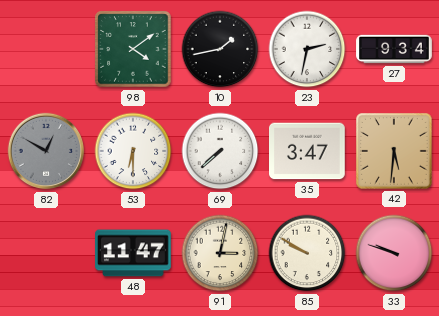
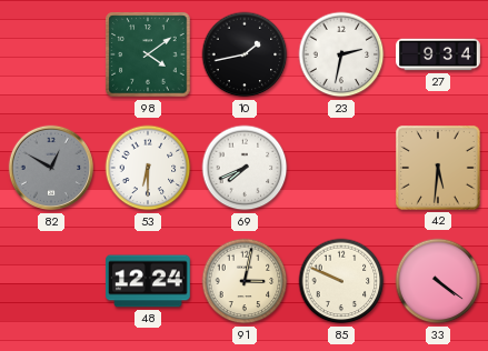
69: 7:38 -> 7:41 (245, 168)
35: 3:47 -> none (307, 151)
48: 11:47 -> 12:24 (148, 281)
85: 9:50 -> 9:49 (341, 281)
33: 9:48 -> 4:21 (438, 281)
